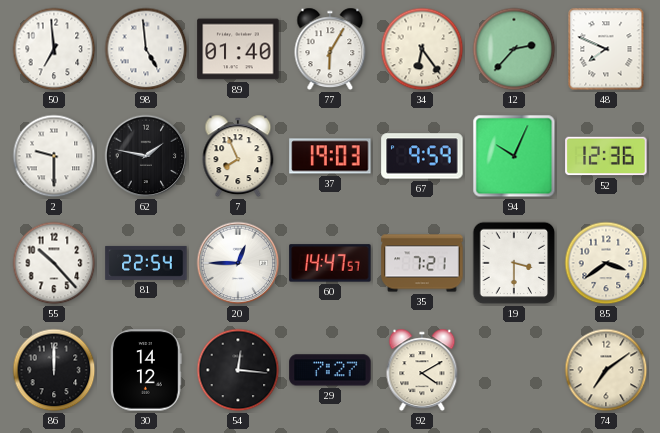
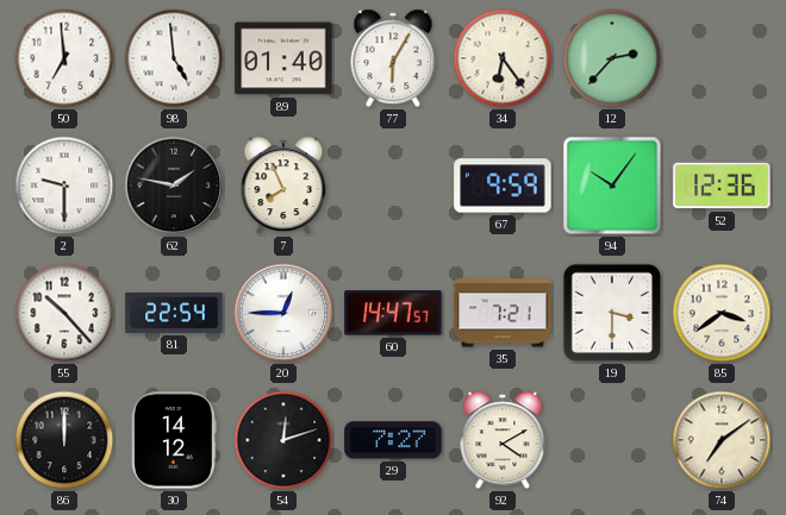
48: 7:49 -> none (606, 49)
37: 19:03 -> none (330, 156)
94: 10:04 -> 10:06 (612, 186)
54: 12:16 -> 12:12 (283, 440)
